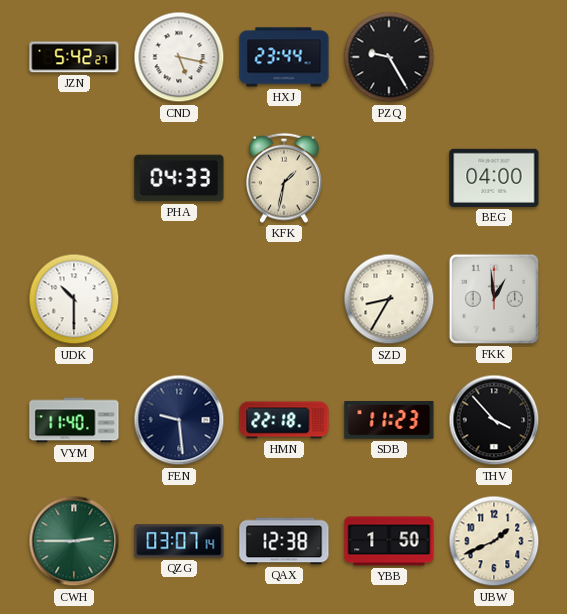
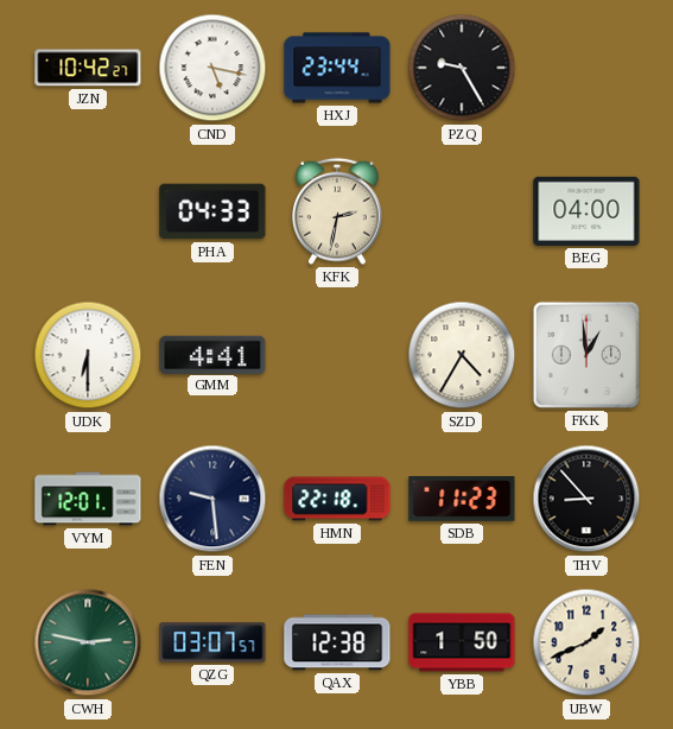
JZN: 5:42 -> 10:42 (88, 68)
KFK: 1:32 -> 2:32 (338, 211)
UDK: 10:30 -> 6:30 (88, 355)
GMM: none -> 4:41 (212, 354)
SZD: 8:35 -> 4:35 (462, 355)
VYM: 11:40 -> 12:01 (88, 499)
THV: 3:53 -> 8:53 (586, 499)
CWH: 2:45 -> 2:47 (88, 642)
QZG: 03:07:14 -> 03:07:57 (212, 642)
